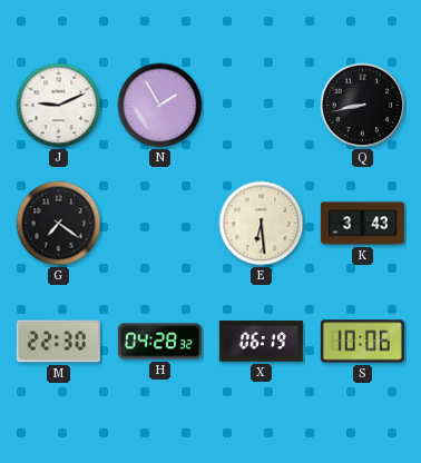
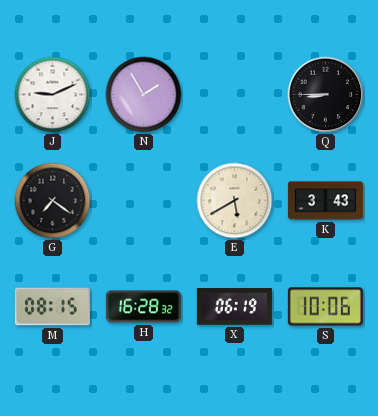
Q: 8:43 -> 8:45 (326, 95)
E: 6:29 -> 5:40 (235, 201)
M: 22:30 -> 08:15 (52, 307)
H: 04:28 -> 16:28 (143, 307)
